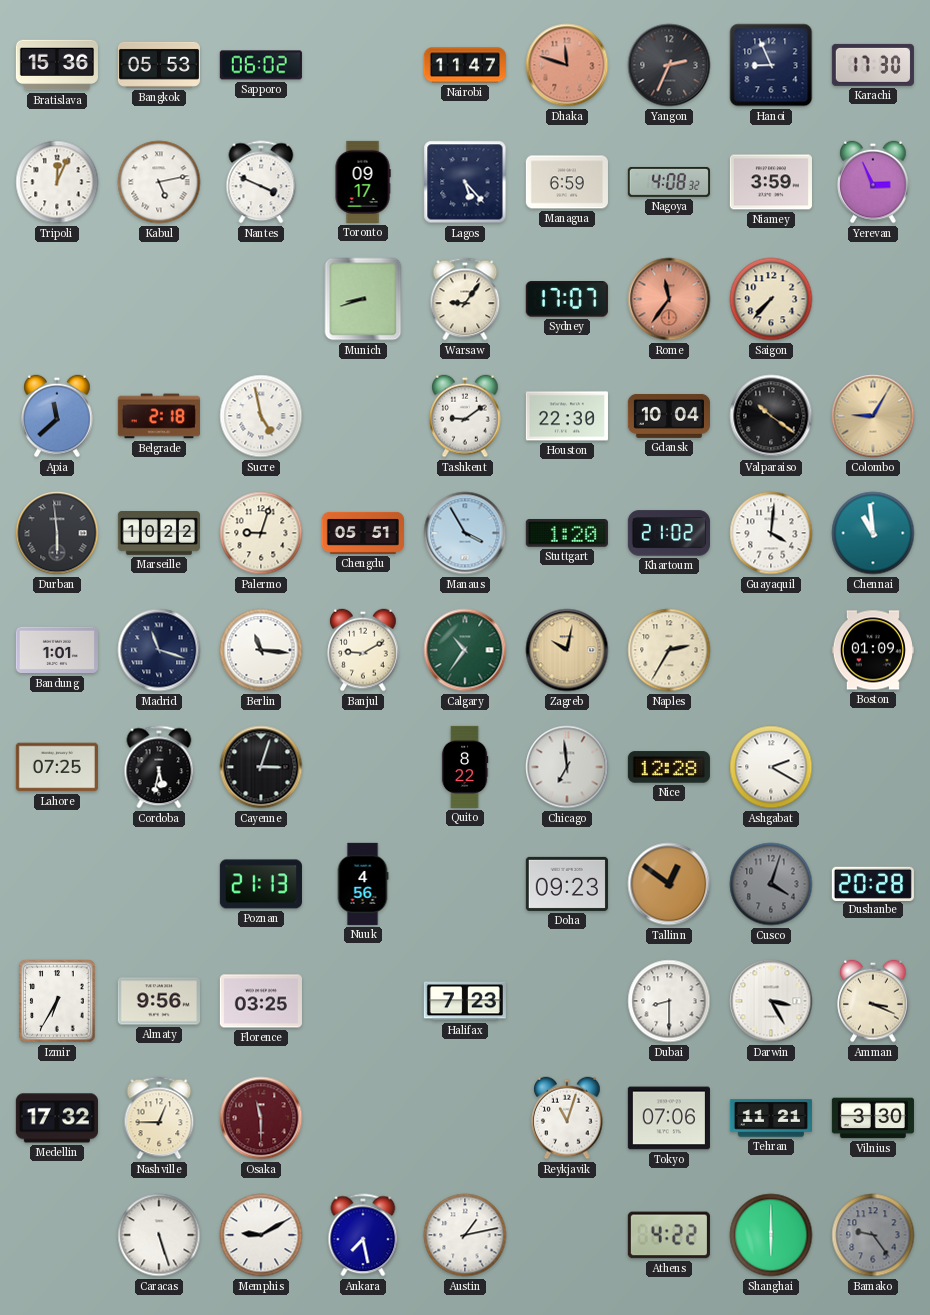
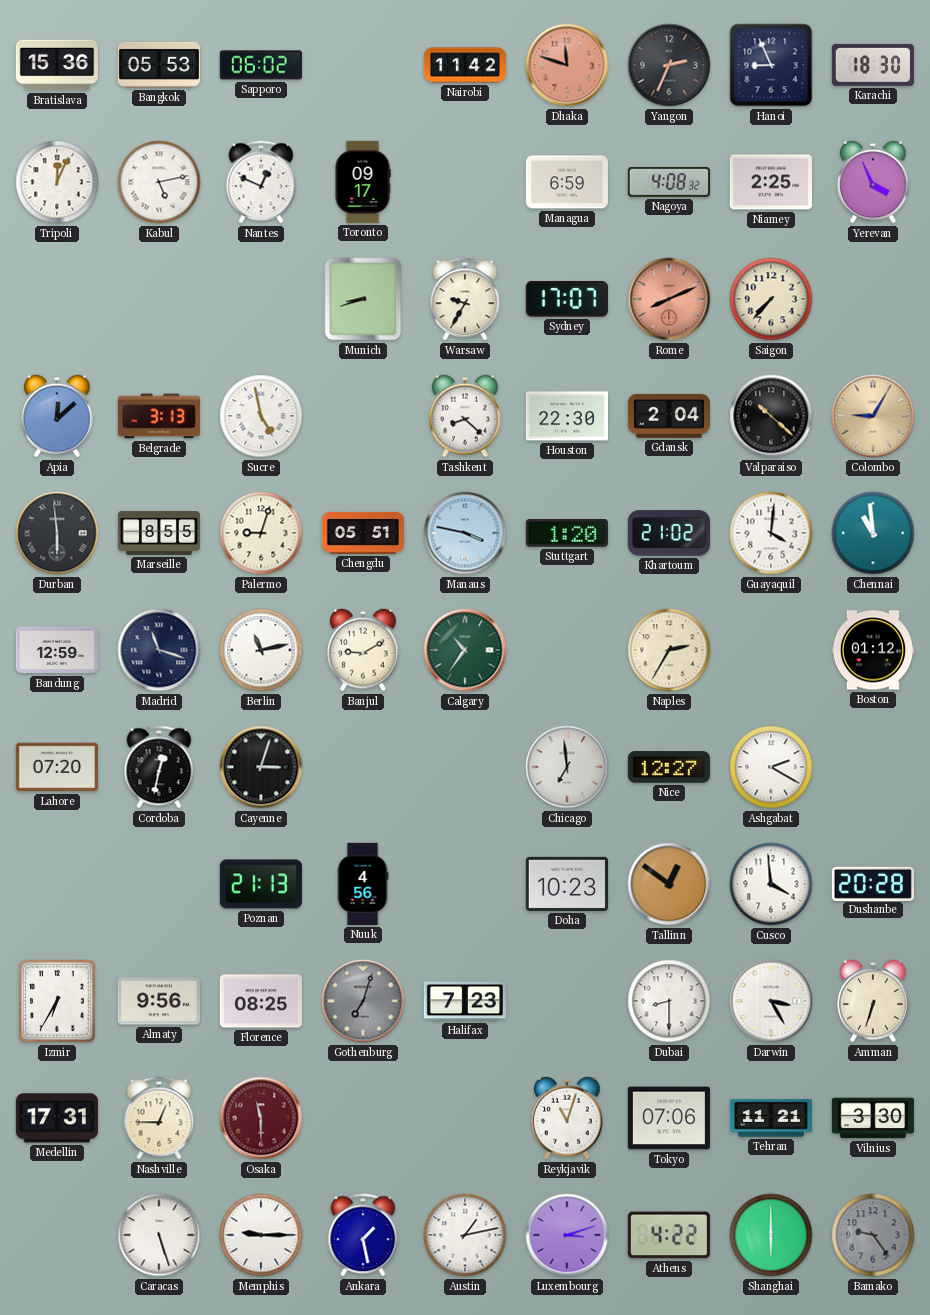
Nairobi: 11:47 -> 11:42 (465, 65)
Karachi: 17:30 -> 18:30 (873, 65)
Nantes: 3:49 -> 12:49 (261, 182)
Lagos: 5:23 -> none (465, 182)
Niamey: 3:59 -> 2:25 (771, 182)
Yerevan: 2:56 -> 3:56 (873, 182)
Warsaw: 9:06 -> 9:35 (465, 299)
Rome: 11:36 -> 8:11 (669, 299)
Apia: 11:38 -> 12:08 (57, 416)
Belgrade: 2:18 -> 3:13 (159, 416)
Tashkent: 9:09 -> 8:22 (465, 416)
Gdansk: 10:04 -> 2:04 (669, 416)
Valparaiso: 10:21 -> 10:22 (771, 416)
Marseille: 10:22 -> 8:55 (159, 533)
Manaus: 3:55 -> 3:47 (465, 533)
Bandung: 1:01 -> 12:59 (57, 650)
Berlin: 11:16 -> 11:13 (261, 650)
Zagreb: 10:02 -> none (567, 650)
Boston: 01:09 -> 01:12 (873, 650)
Lahore: 07:25 -> 07:20 (57, 767)
Cordoba: 5:32 -> 12:32 (159, 767)
Quito: 8:22 -> none (465, 767)
Nice: 12:28 -> 12:27 (669, 767)
Doha: 09:23 -> 10:23 (567, 884)
Cusco: 4:03 -> 3:59 (771, 884)
Cusco dial: grey -> white (771, 884)
Florence: 03:25 -> 08:25 (261, 1001)
Gothenburg: none -> 7:03 (363, 1001)
Amman: 3:19 -> 6:33 (873, 1001)
Medellin: 17:32 -> 17:31 (57, 1118)
Memphis: 9:10 -> 9:15 (261, 1235)
Ankara: 7:28 -> 1:28 (363, 1235)
Luxembourg: none -> 3:12 (567, 1235)
